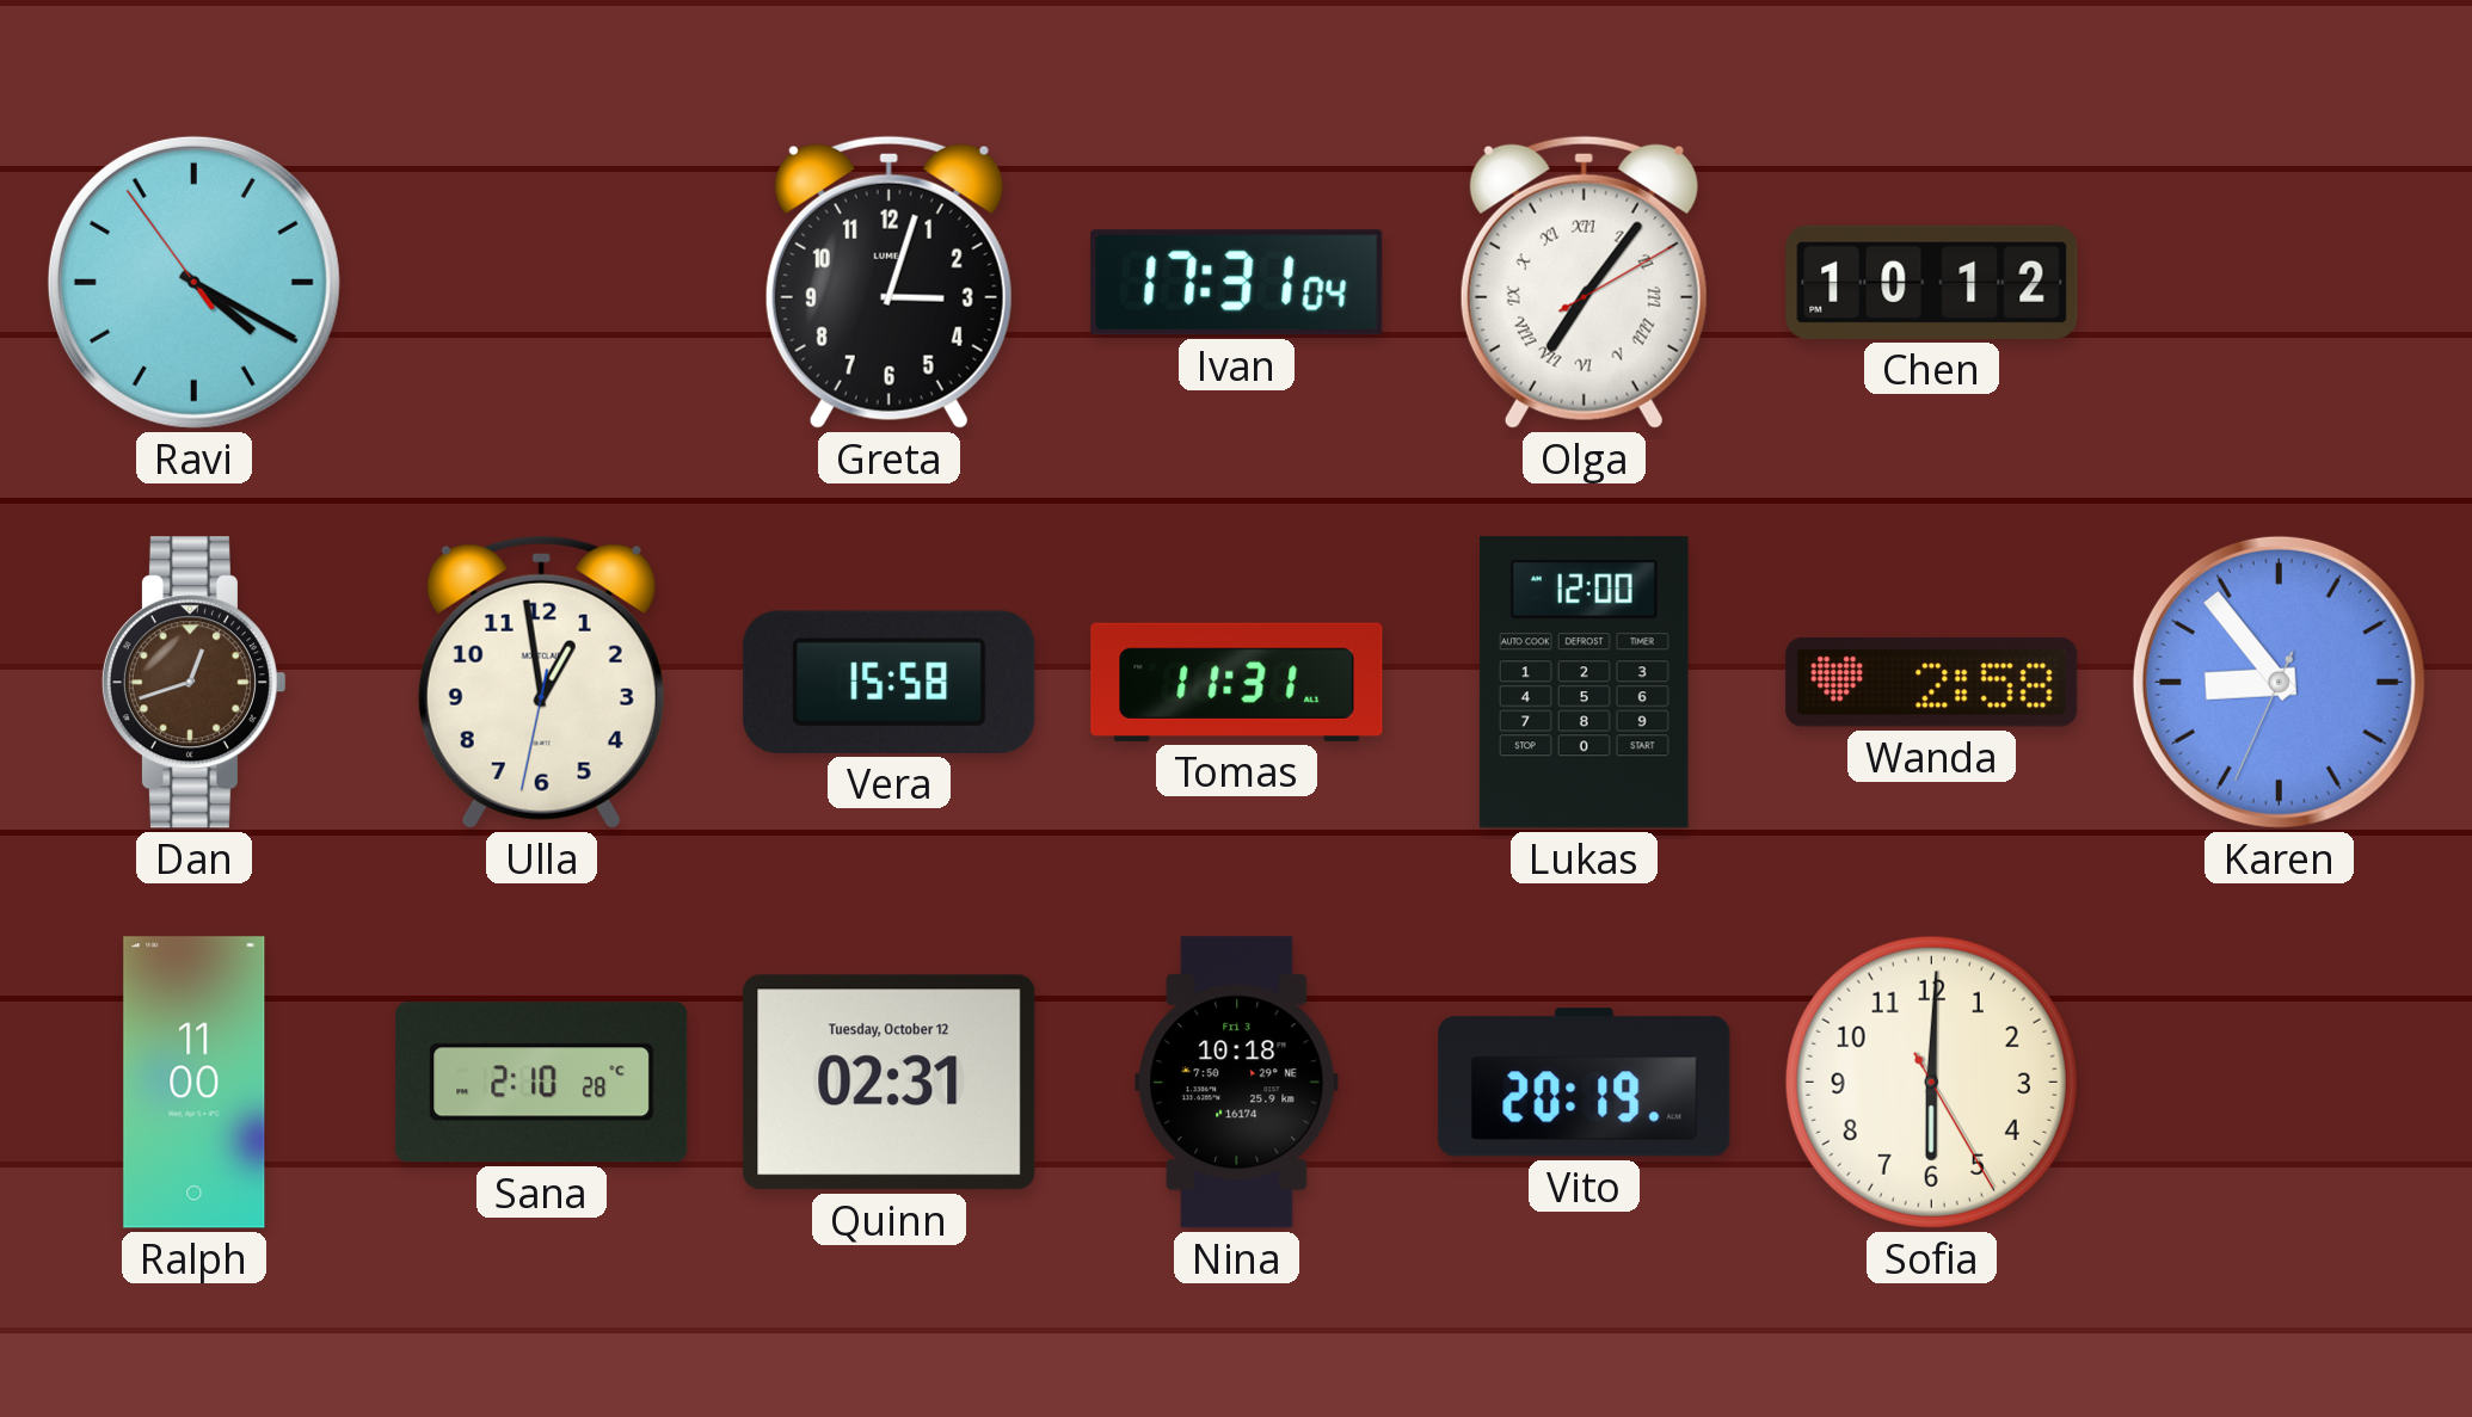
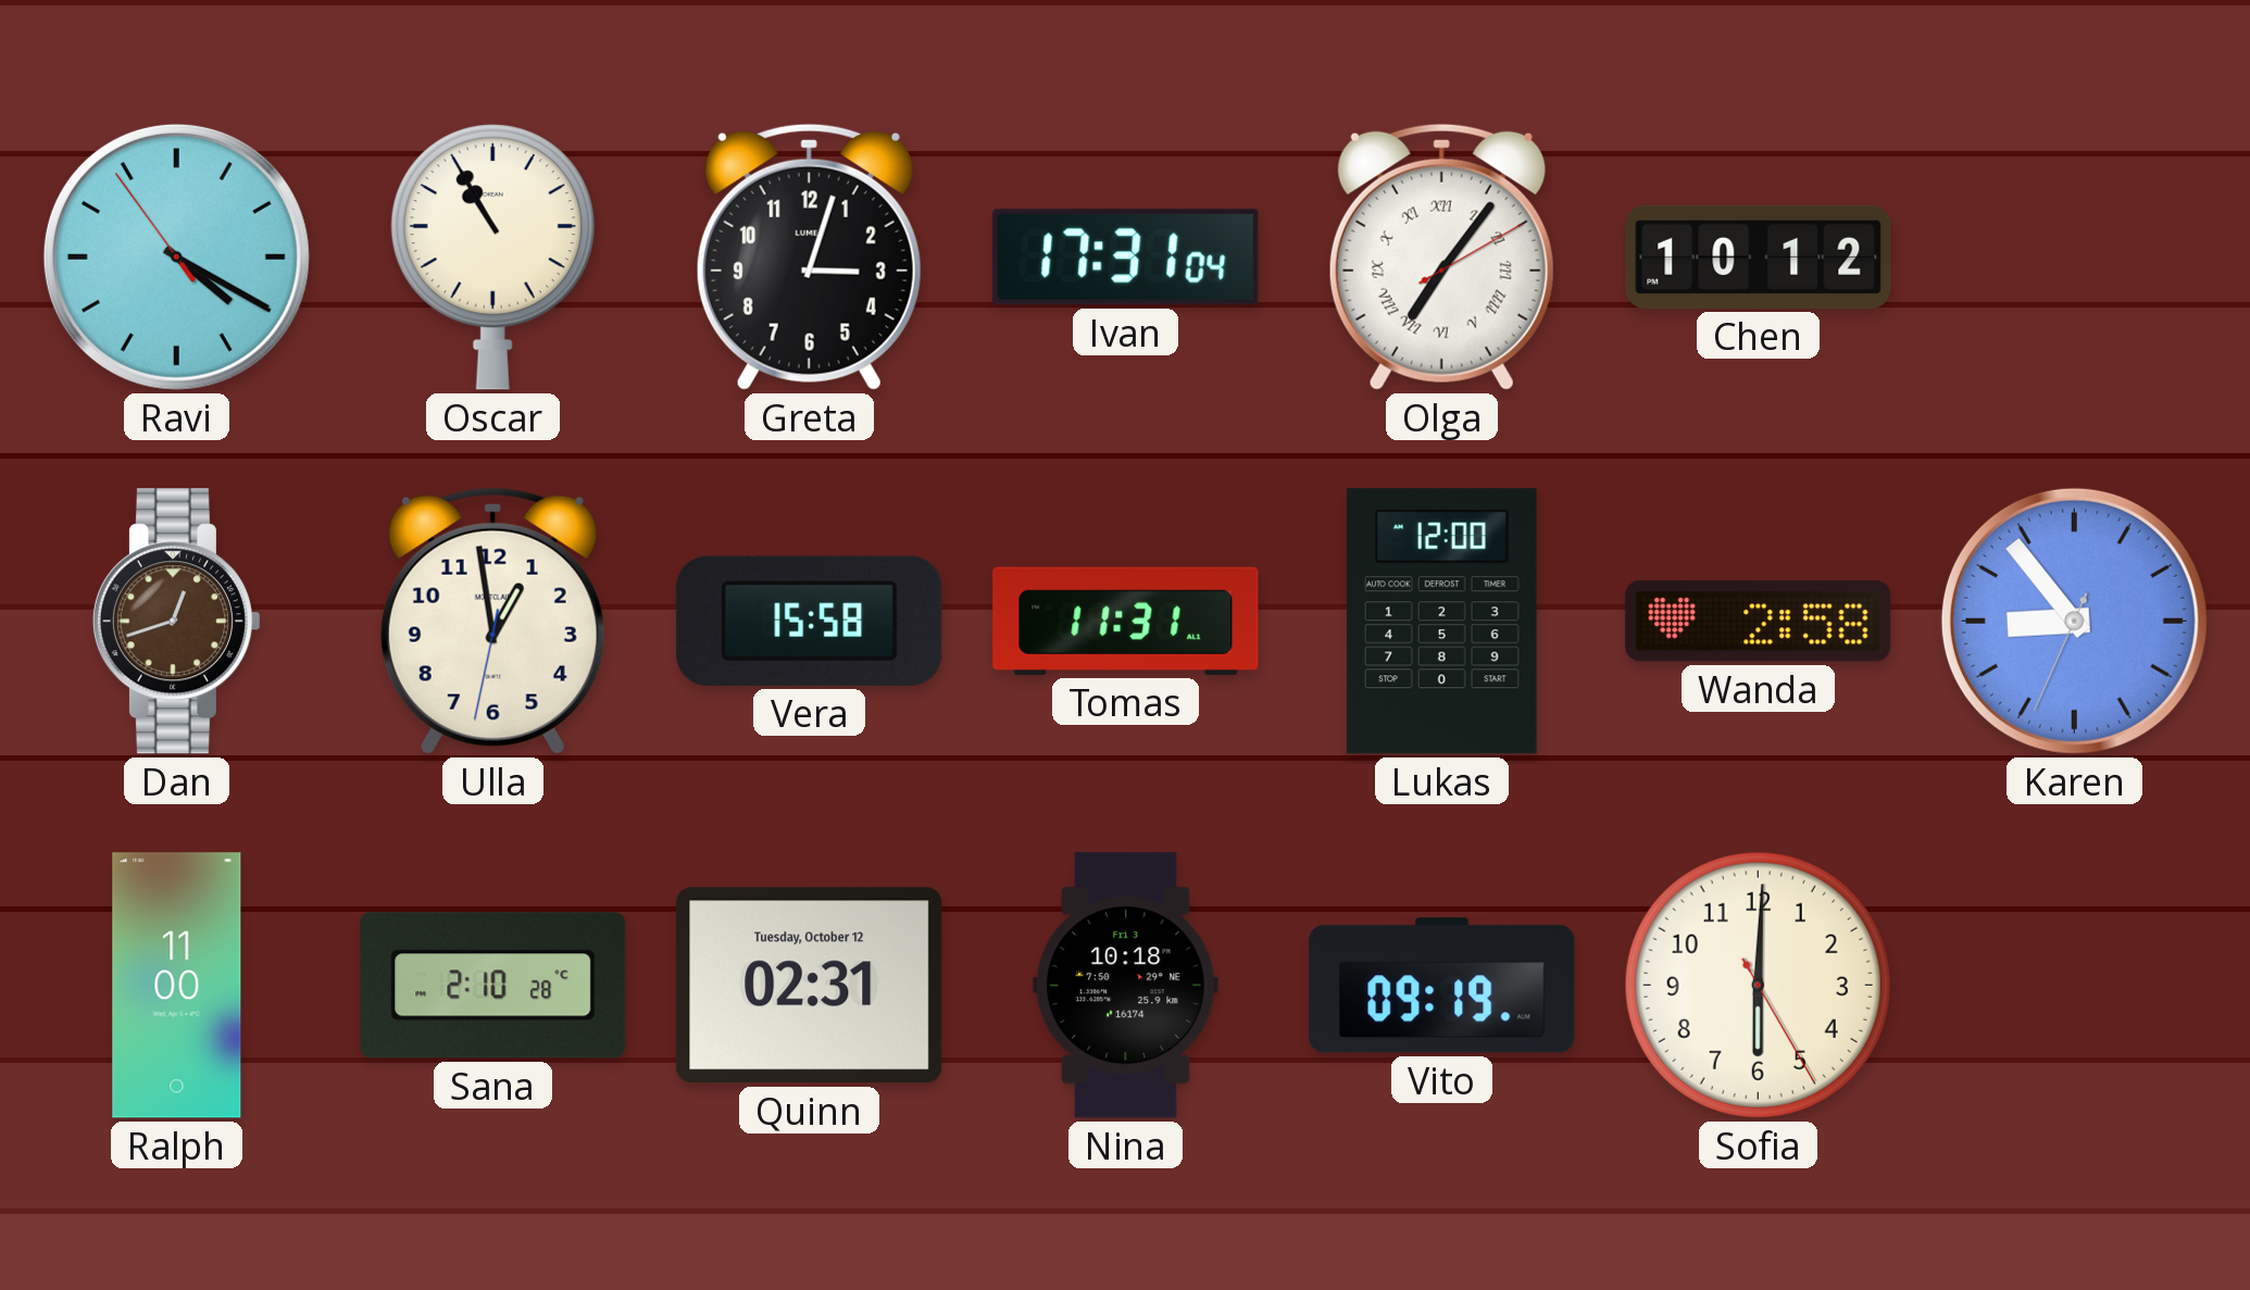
Oscar: none -> 10:55 (492, 258)
Vito: 20:19 -> 09:19 (1442, 986)
